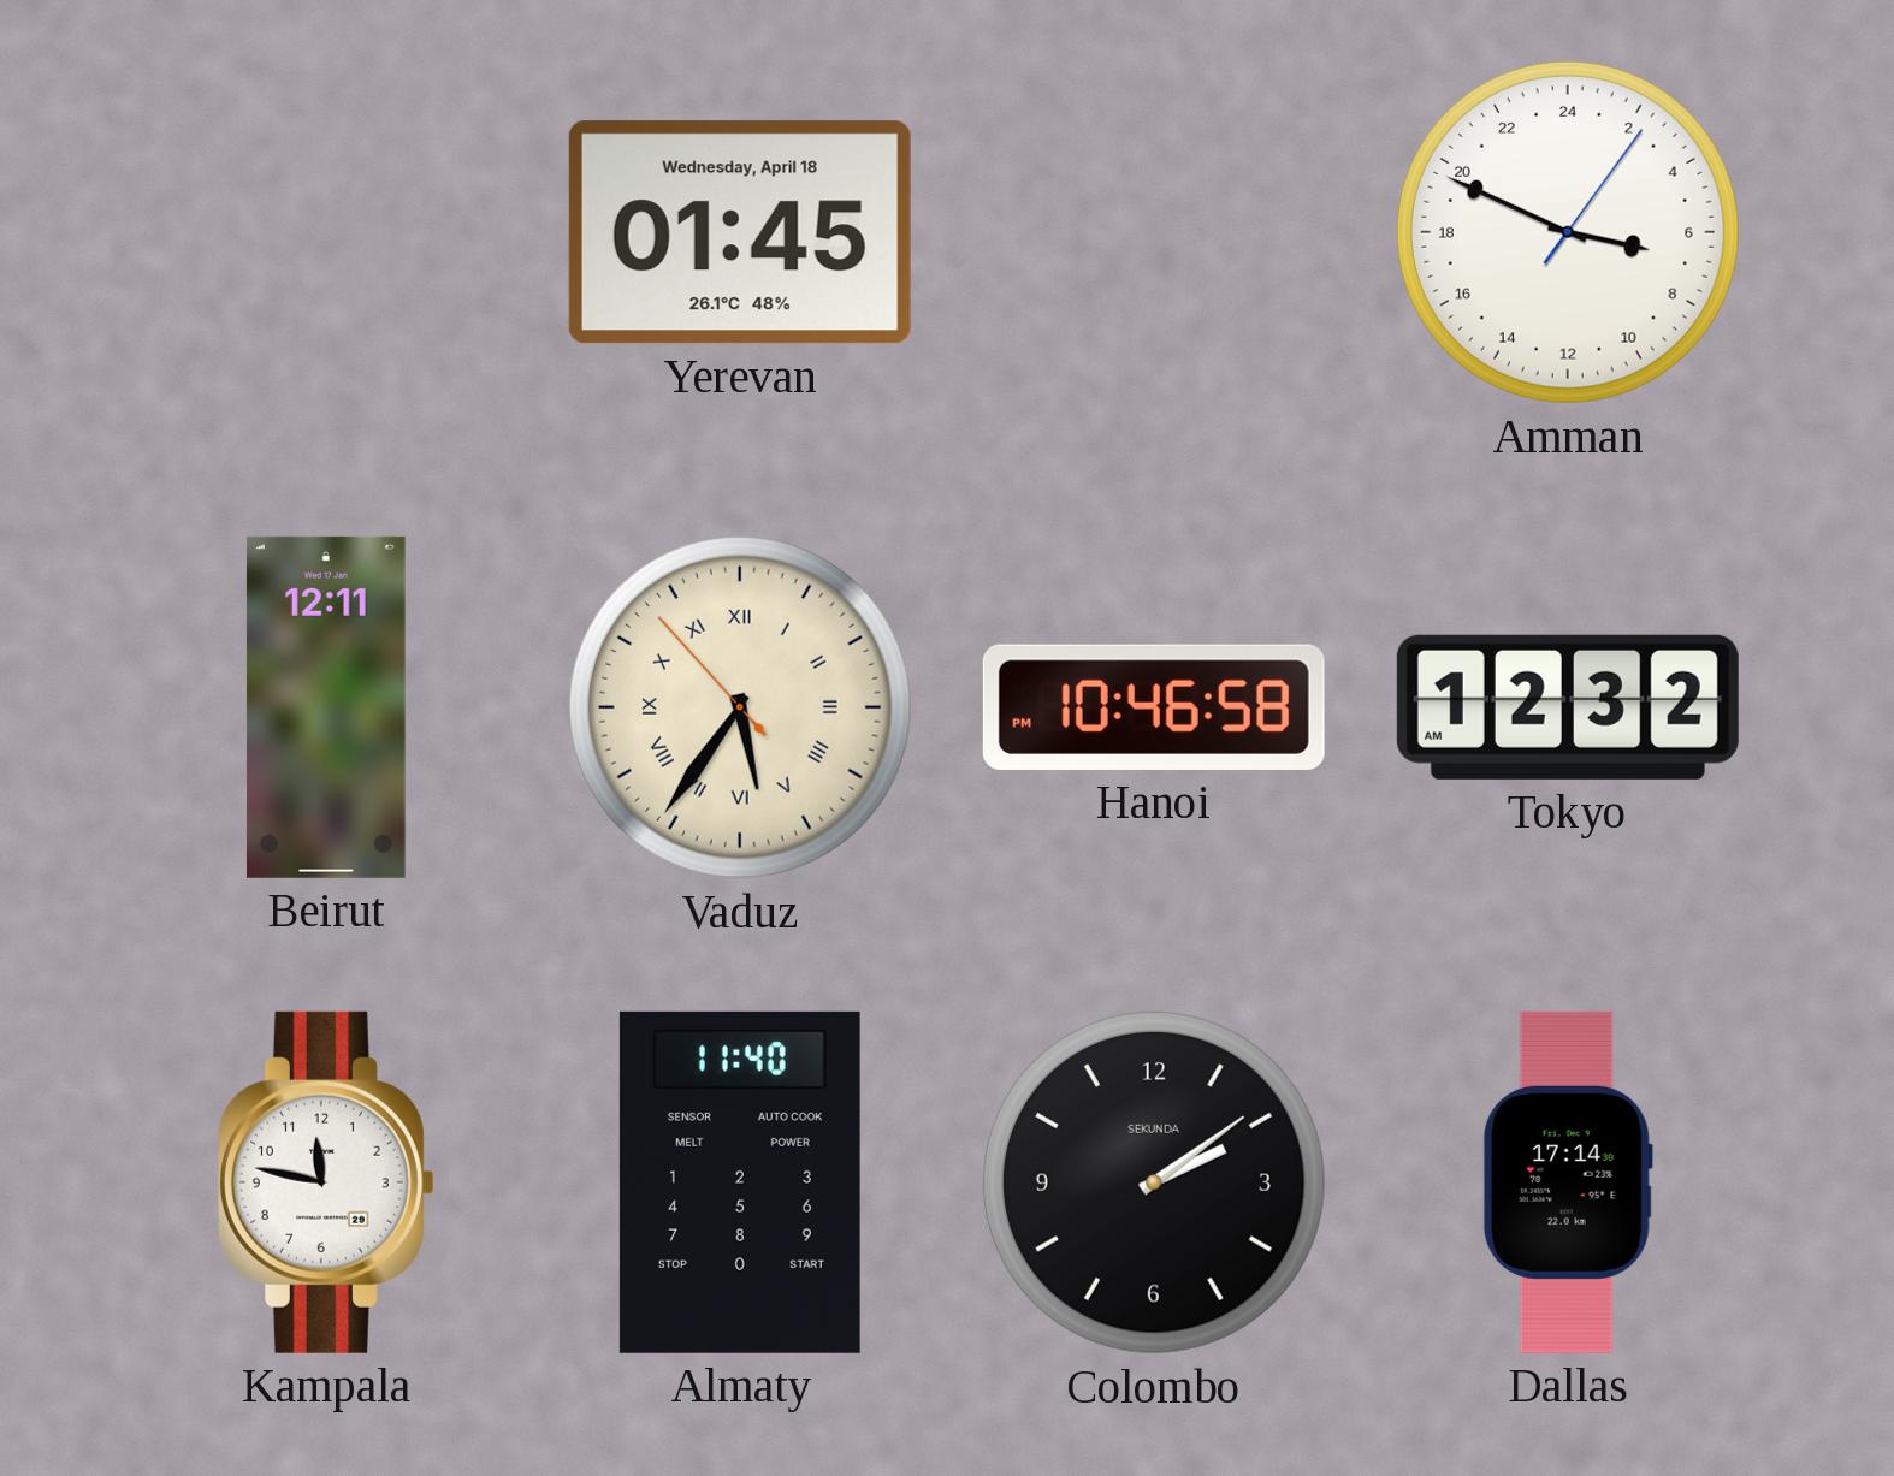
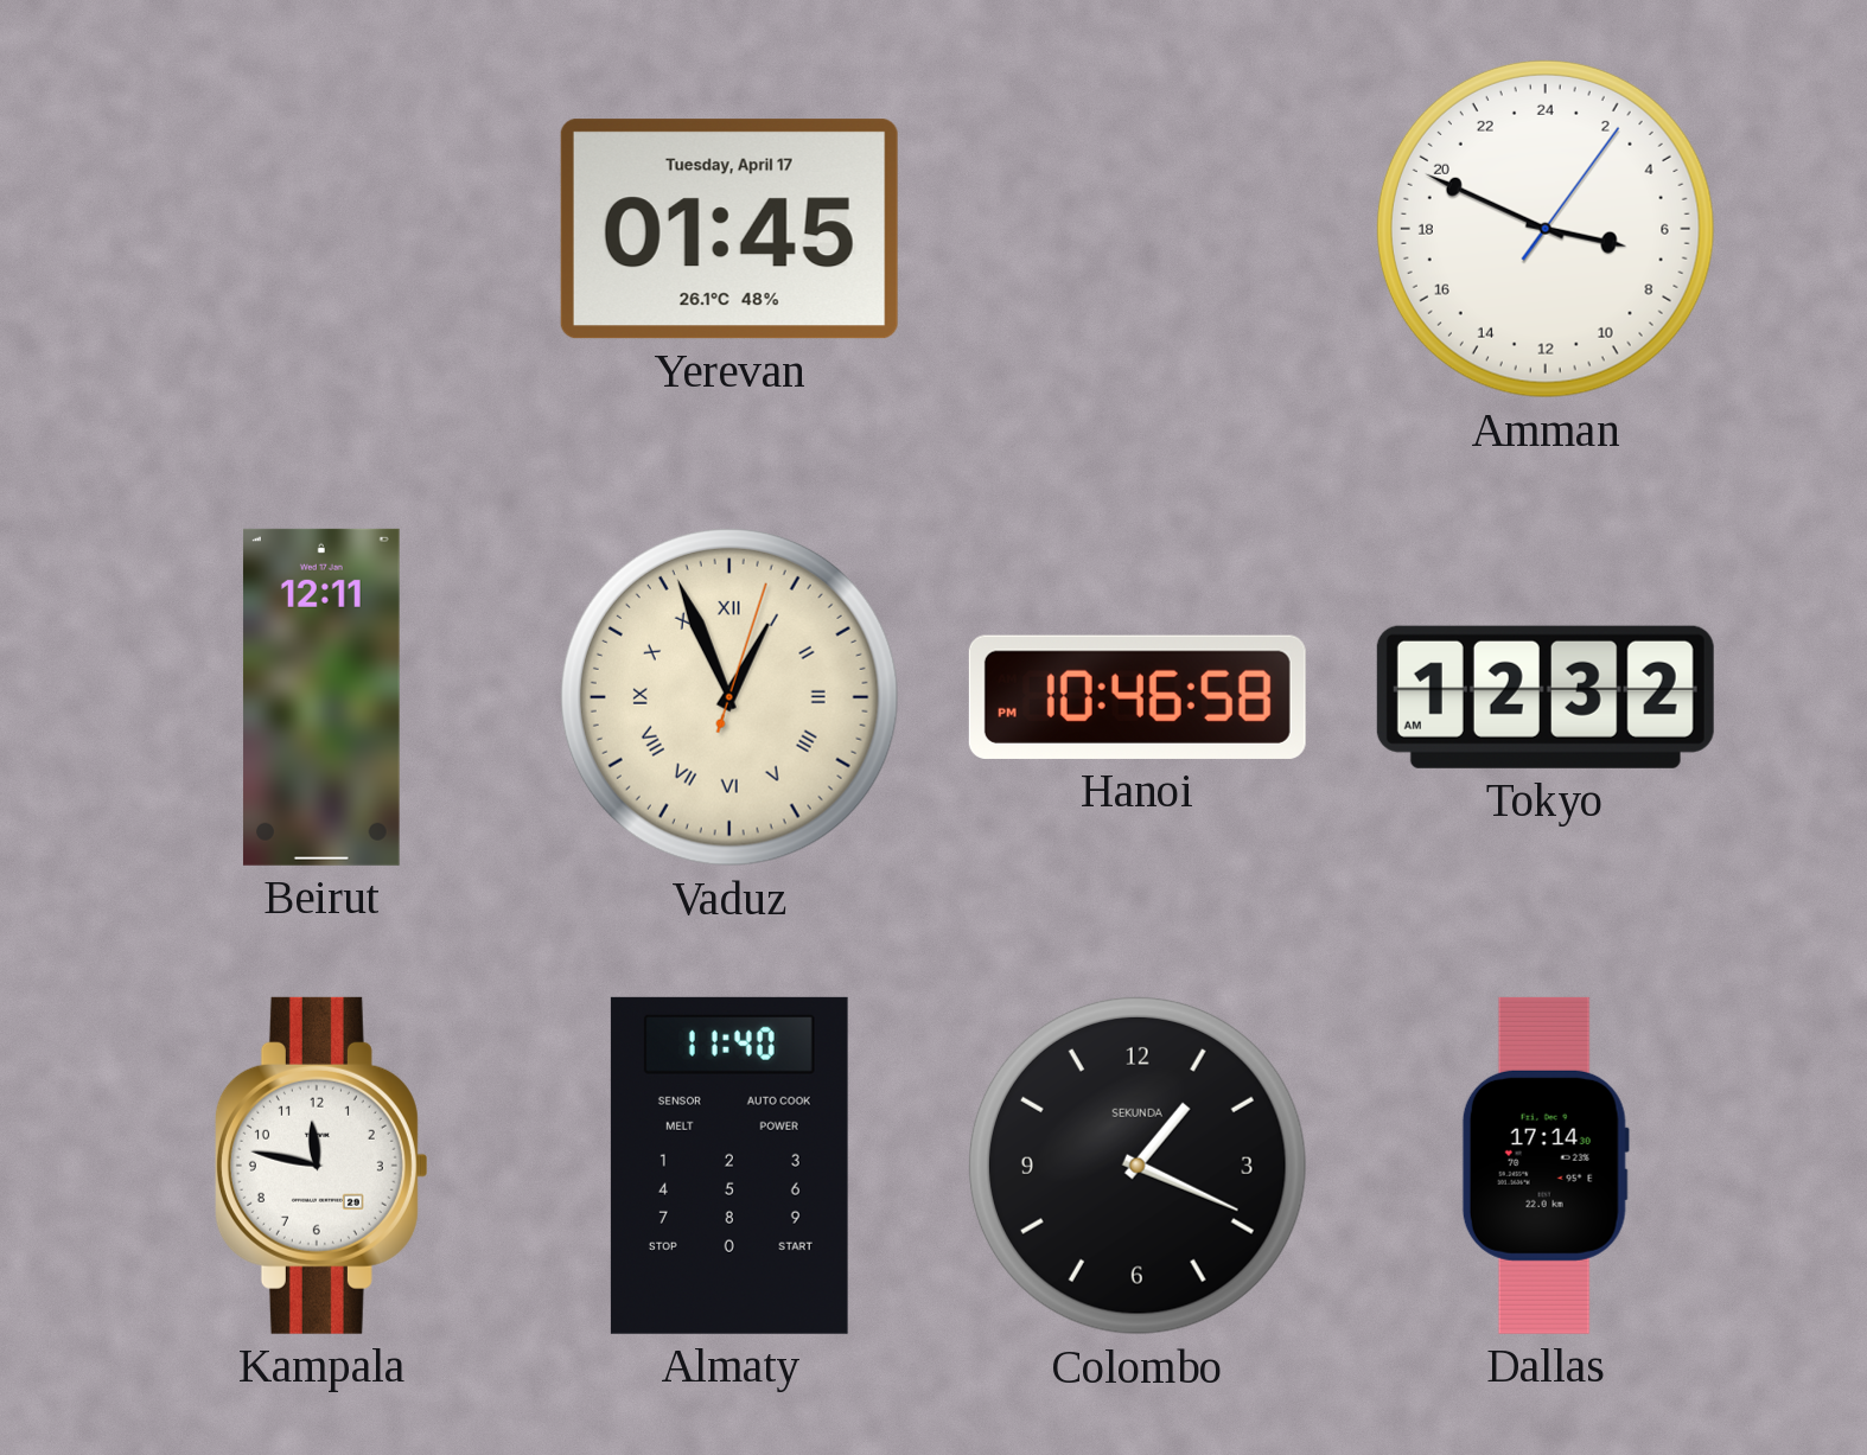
Yerevan date: Wednesday, April 18 -> Tuesday, April 17 (729, 229)
Vaduz: 5:35 -> 12:56 (729, 697)
Colombo: 2:09 -> 1:19 (1138, 1166)
